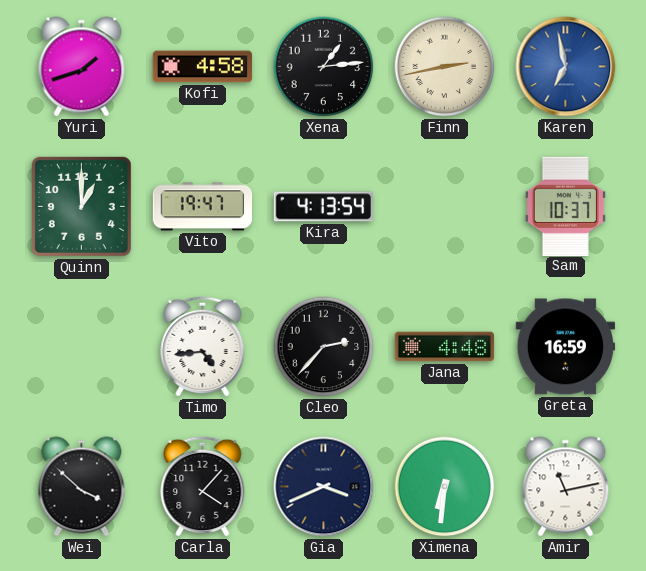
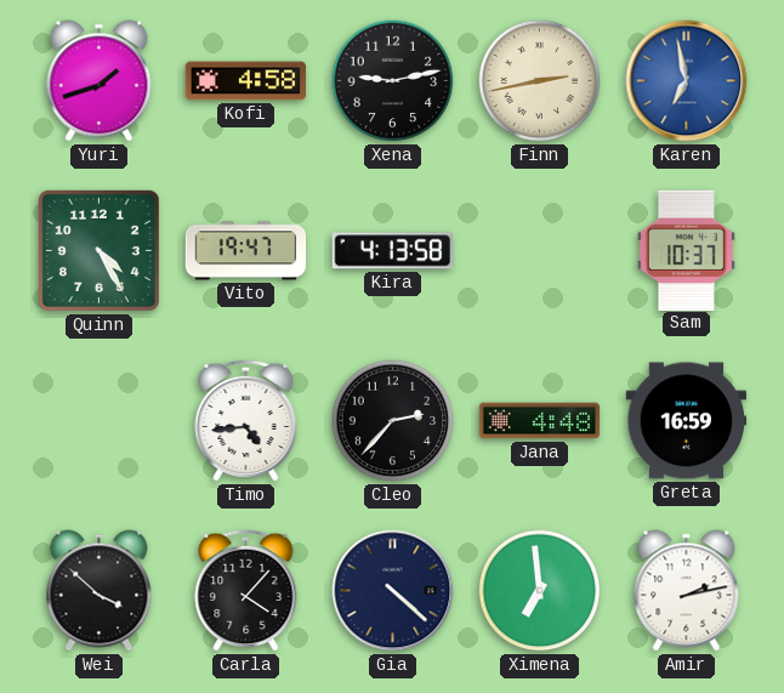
Xena: 1:14 -> 9:13 (393, 81)
Quinn: 1:00 -> 4:25 (98, 250)
Kira: 4:13:54 -> 4:13:58 (392, 251)
Gia: 3:41 -> 4:22 (393, 591)
Ximena: 6:31 -> 6:59 (540, 591)
Amir: 11:13 -> 2:13 (687, 591)
